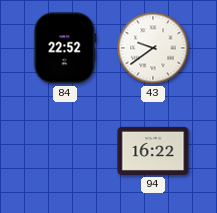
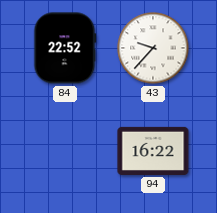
43: 9:39 -> 9:37 (153, 48)
